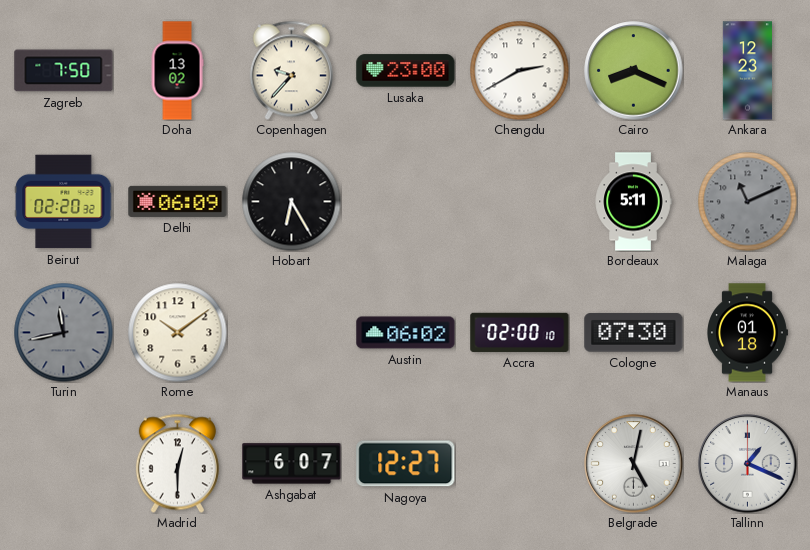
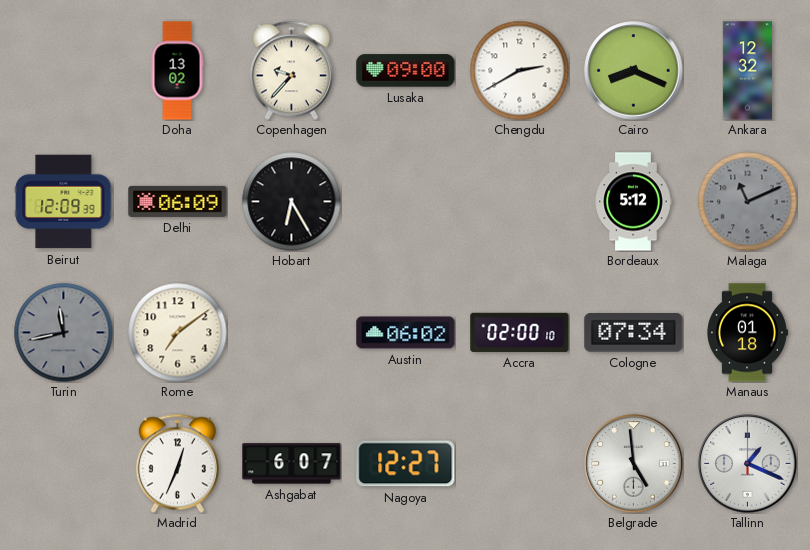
Zagreb: 7:50 -> none (64, 71)
Lusaka: 23:00 -> 09:00 (406, 71)
Ankara: 12:23 -> 12:32 (747, 71)
Beirut: 02:20 -> 12:09 (64, 202)
Bordeaux: 5:11 -> 5:12 (633, 202)
Rome: 10:09 -> 7:09 (178, 333)
Cologne: 07:30 -> 07:34 (634, 333)
Madrid: 12:30 -> 12:34 (177, 463)
Belgrade: 5:02 -> 4:59 (634, 464)
